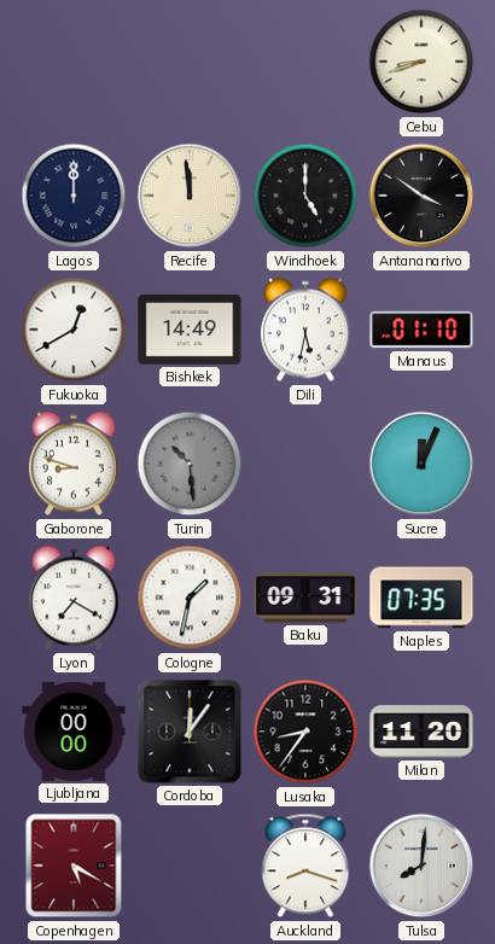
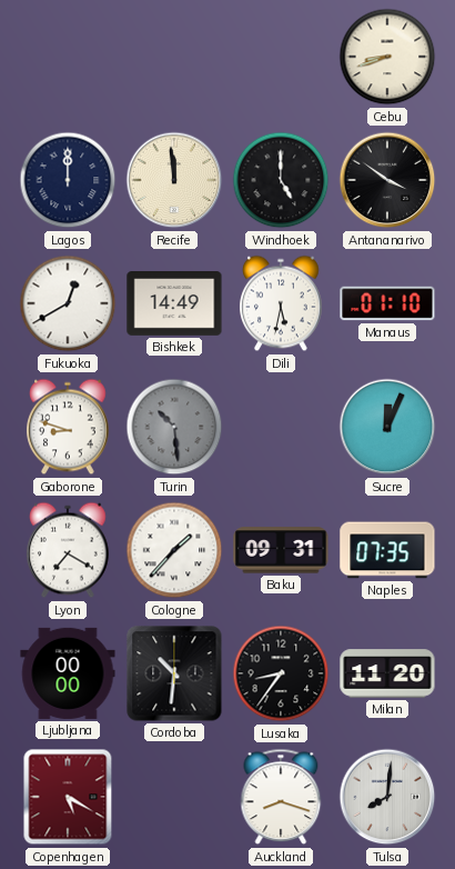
Cologne: 1:32 -> 1:37 (174, 550)
Cordoba: 12:06 -> 10:31 (174, 673)
